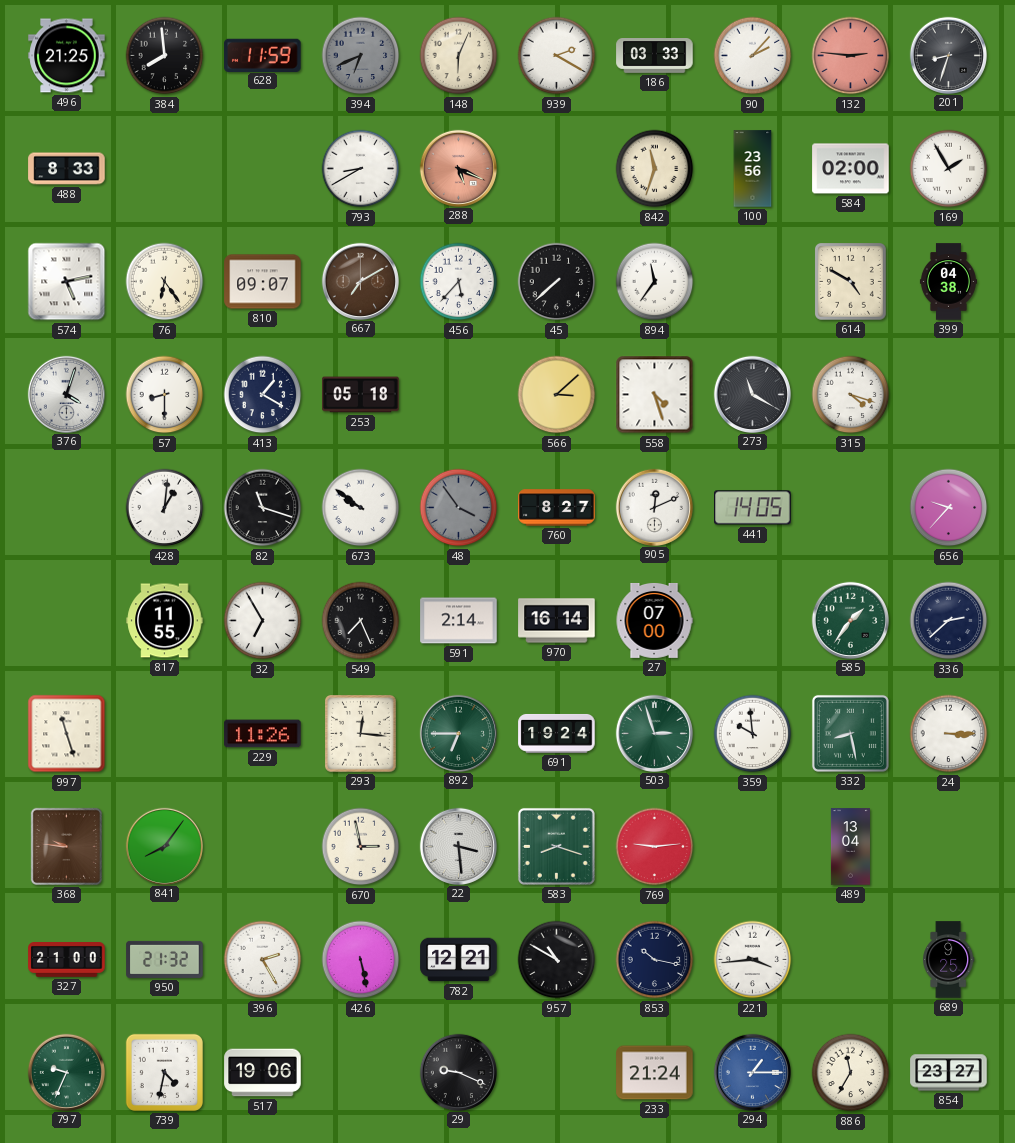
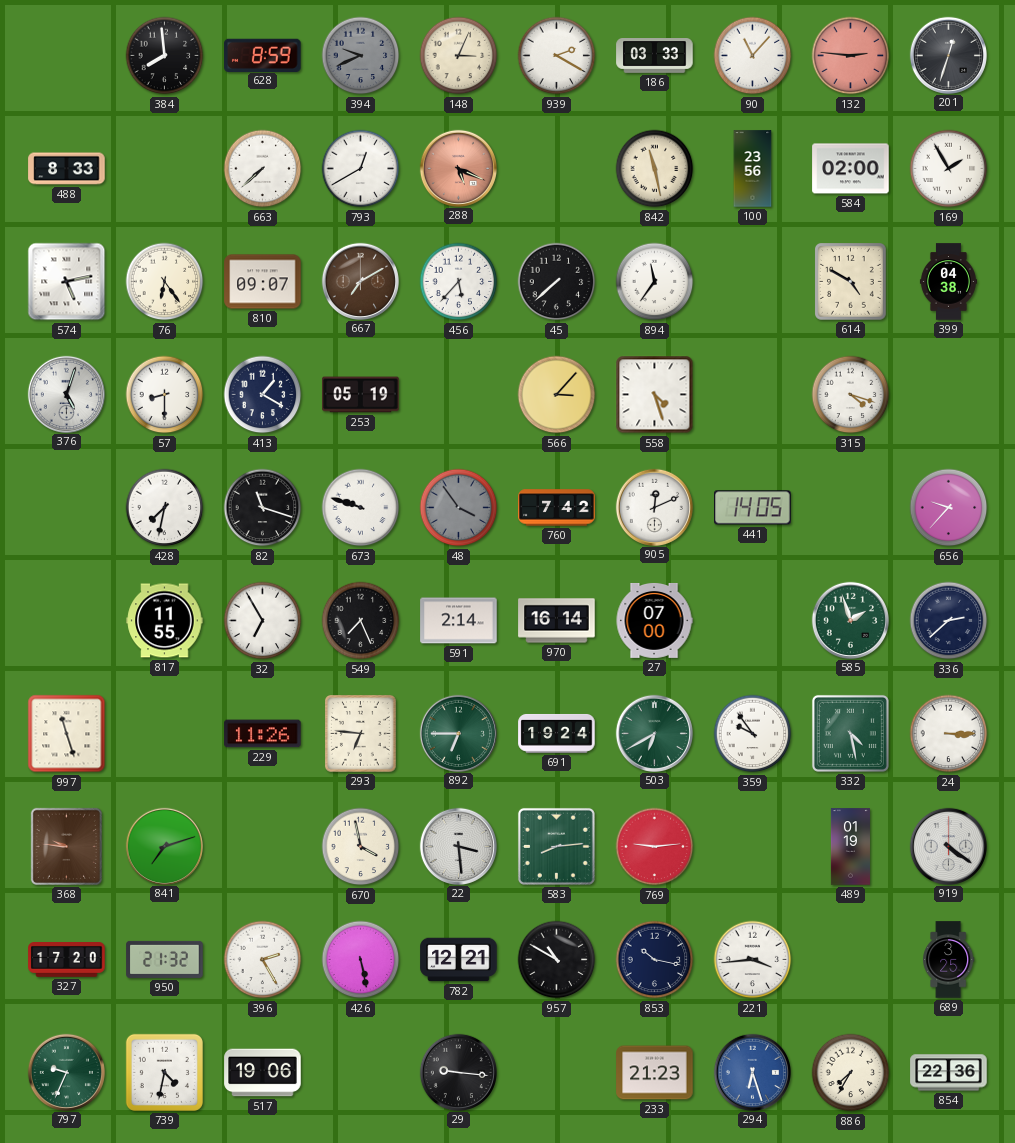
496: 21:25 -> none (67, 56)
628: 11:59 -> 8:59 (263, 55)
394: 6:41 -> 9:41 (361, 56)
148: 6:04 -> 3:04 (459, 56)
90: 2:07 -> 11:07 (753, 56)
201: 8:33 -> 12:33 (948, 55)
663: none -> 7:38 (263, 169)
793: 8:40 -> 12:40 (361, 169)
842: 11:33 -> 11:28 (655, 169)
376: 4:03 -> 5:03 (66, 394)
253: 05:18 -> 05:19 (361, 395)
566: 3:08 -> 3:07 (557, 395)
273: 11:20 -> none (752, 394)
428: 1:01 -> 7:32 (165, 508)
673: 9:51 -> 9:48 (361, 508)
760: 8:27 -> 7:42 (557, 508)
585: 1:36 -> 1:57 (850, 620)
293: 12:16 -> 6:46 (361, 734)
503: 2:57 -> 6:40 (654, 733)
359: 9:59 -> 9:54 (753, 734)
332: 8:28 -> 4:28 (850, 733)
841: 8:06 -> 7:12 (164, 846)
670: 2:58 -> 3:58 (361, 847)
583: 8:18 -> 8:14 (556, 846)
489: 13:04 -> 01:19 (850, 847)
919: none -> 4:21 (948, 846)
327: 21:00 -> 17:20 (67, 960)
689: 9:25 -> 3:25 (949, 960)
29: 9:19 -> 9:16 (458, 1072)
233: 21:24 -> 21:23 (655, 1073)
294: 1:15 -> 6:27 (752, 1072)
886: 11:35 -> 7:35 (851, 1073)
854: 23:27 -> 22:36 (949, 1073)
